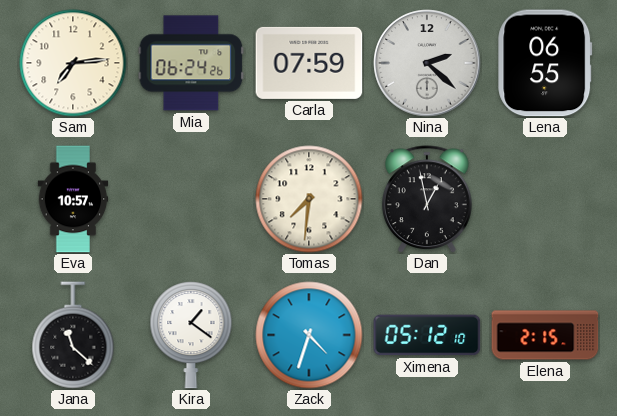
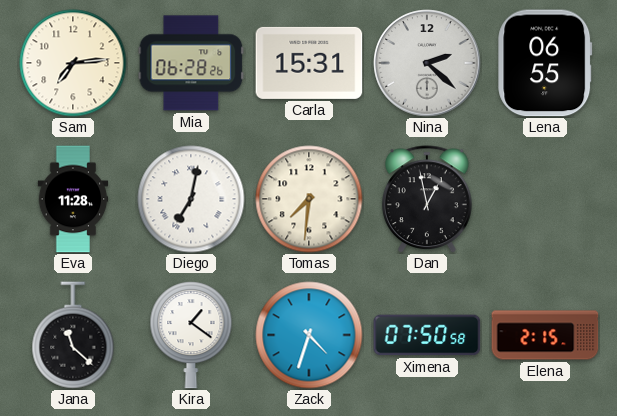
Mia: 06:24 -> 06:28 (191, 63)
Carla: 07:59 -> 15:31 (309, 63)
Eva: 10:57 -> 11:28 (73, 199)
Diego: none -> 7:02 (191, 199)
Ximena: 05:12 -> 07:50 (427, 335)
